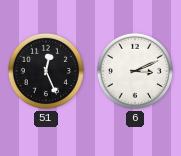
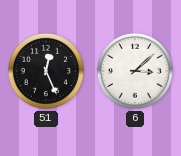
6: 3:11 -> 3:08 (135, 71)
